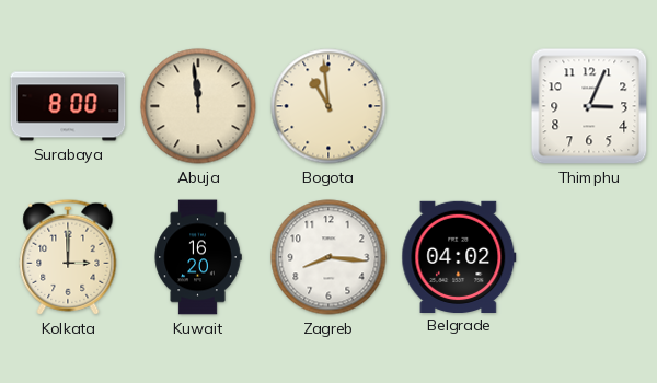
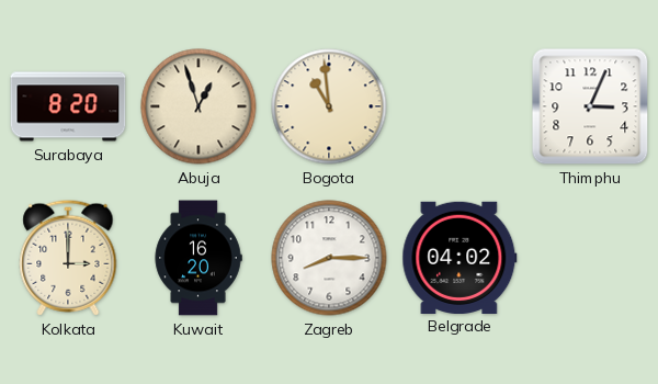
Surabaya: 8:00 -> 8:20 (68, 106)
Abuja: 11:59 -> 12:57 (198, 106)
Zagreb: 8:16 -> 8:15 (329, 258)
